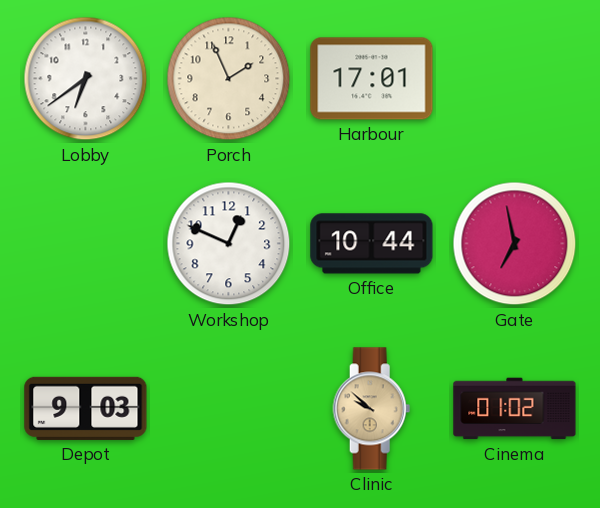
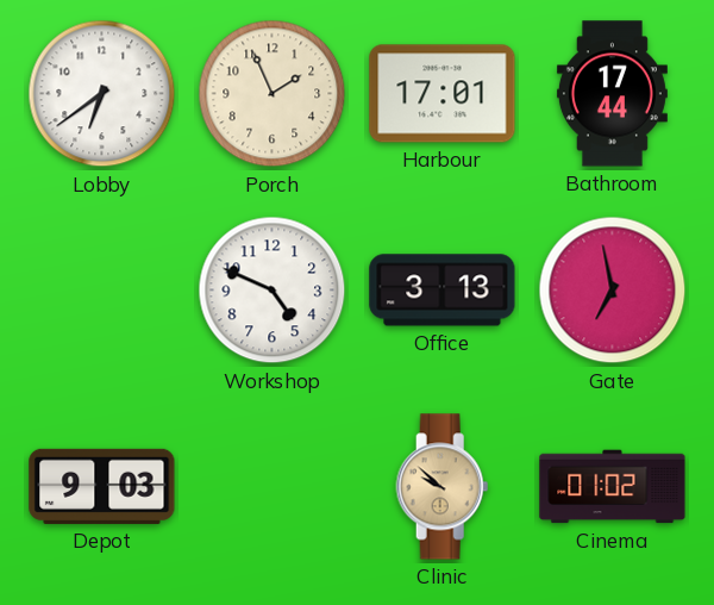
Bathroom: none -> 17:44 (612, 94)
Workshop: 12:49 -> 4:49 (273, 291)
Office: 10:44 -> 3:13 (443, 291)
